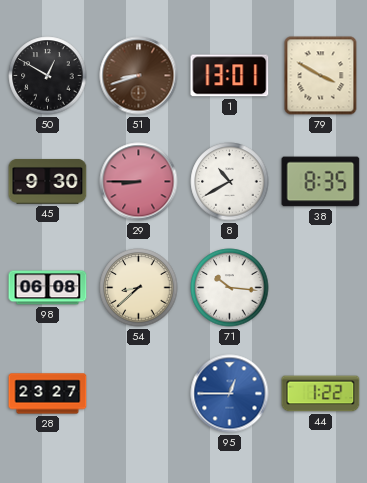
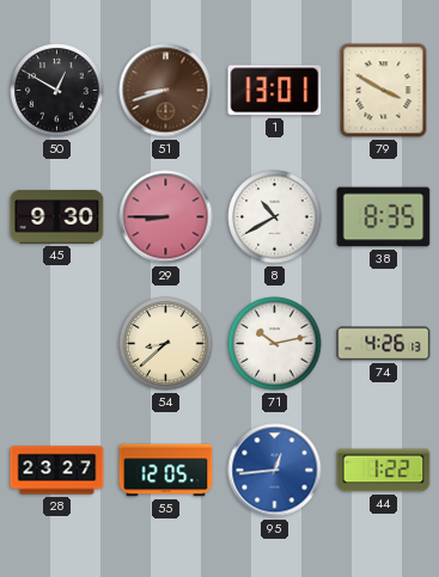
98: 06:08 -> none (48, 288)
71: 10:16 -> 10:13 (275, 344)
74: none -> 4:26 (384, 344)
55: none -> 12:05 (166, 471)
95: 12:45 -> 12:44 (275, 471)
